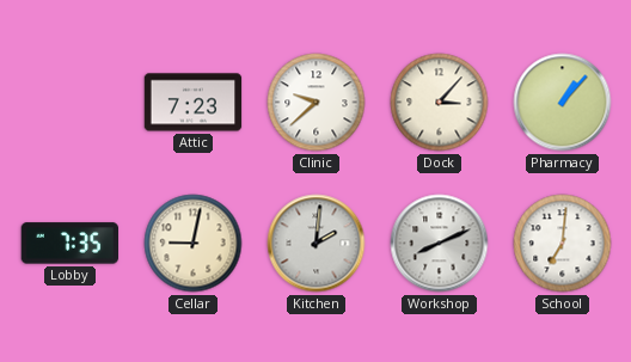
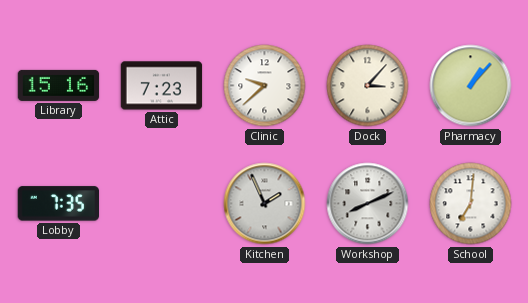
Library: none -> 15:16 (59, 85)
Cellar: 9:02 -> none (194, 244)
Kitchen: 2:01 -> 1:56 (265, 204)
